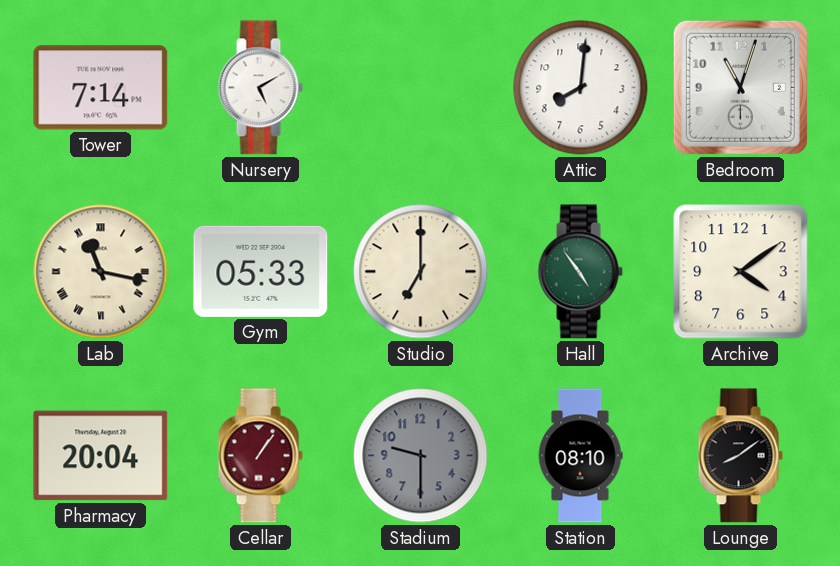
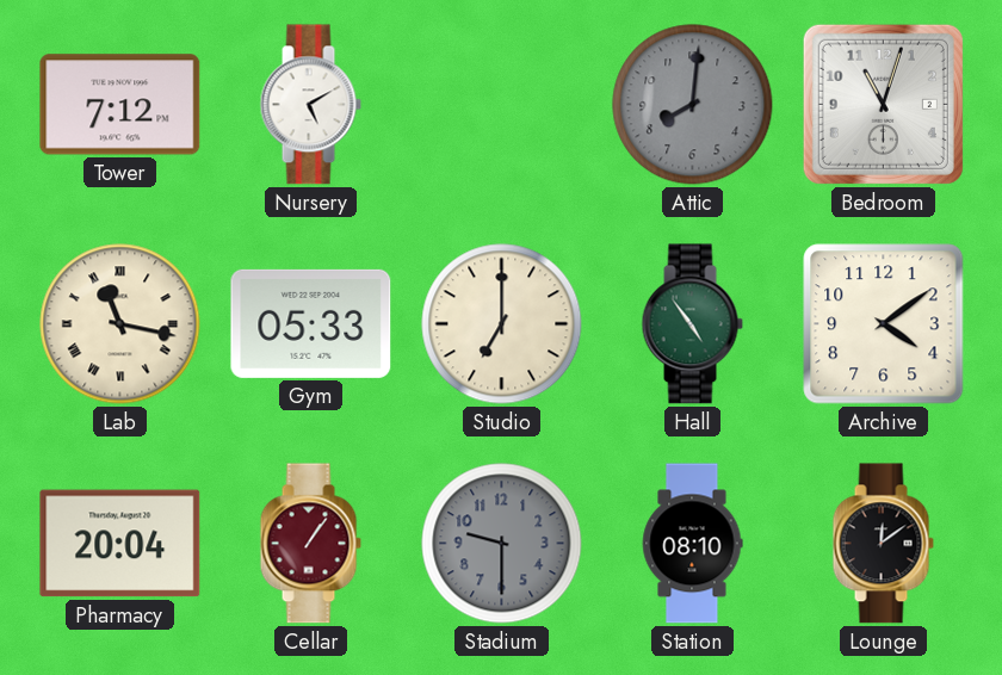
Tower: 7:14 -> 7:12 (120, 105)
Attic dial: white -> grey (693, 105)
Lounge: 8:09 -> 12:09 (883, 544)
